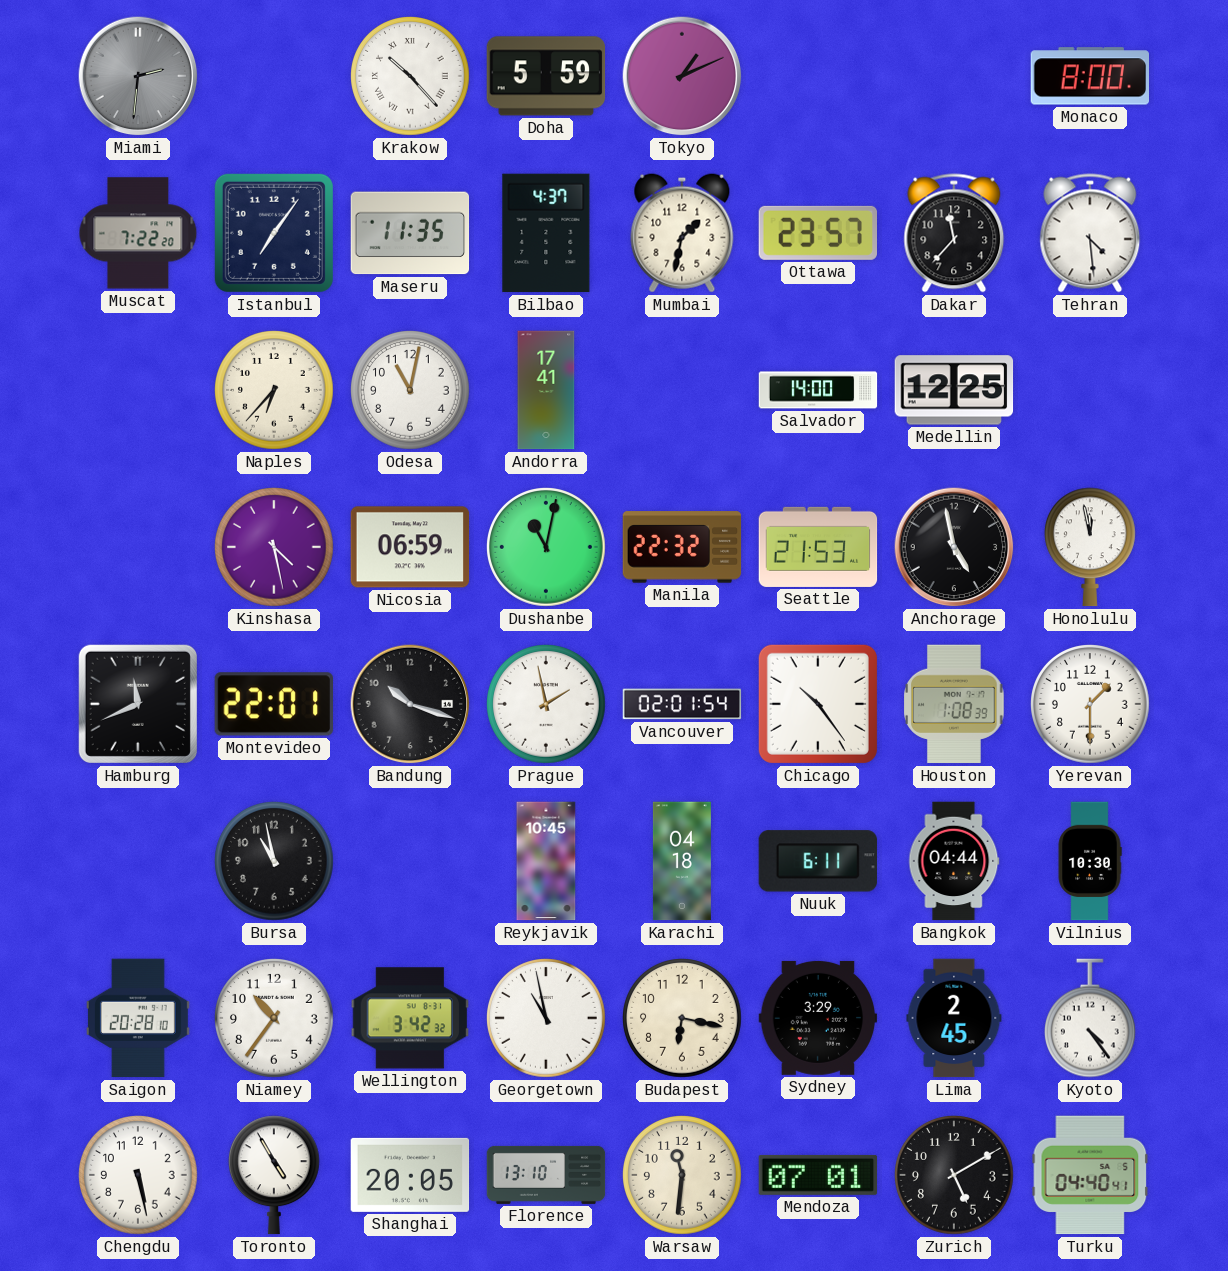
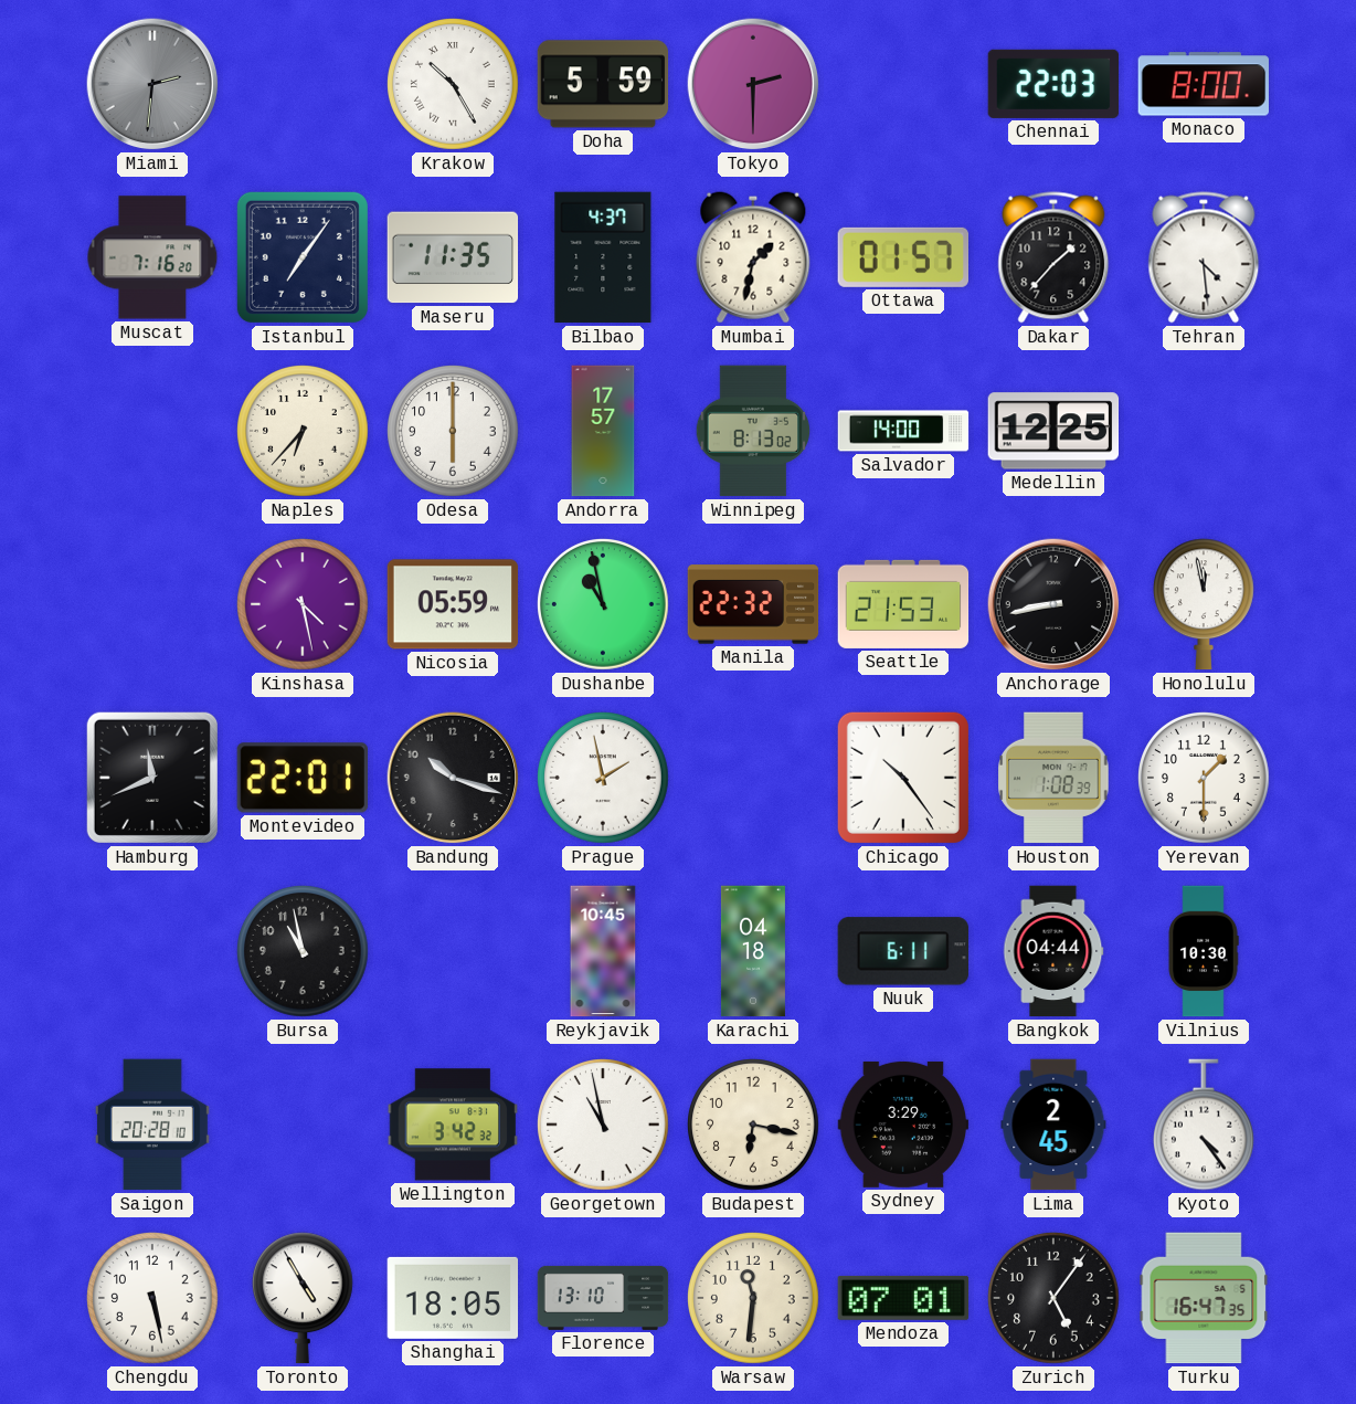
Krakow: 10:23 -> 10:25 (453, 84)
Tokyo: 1:11 -> 2:30 (753, 84)
Chennai: none -> 22:03 (1053, 84)
Muscat: 7:22 -> 7:16 (152, 257)
Ottawa: 23:57 -> 01:57 (902, 257)
Dakar: 11:37 -> 1:37 (1053, 257)
Odesa: 11:02 -> 6:00 (453, 431)
Andorra: 17:41 -> 17:57 (603, 431)
Winnipeg: none -> 8:13 (753, 431)
Nicosia: 06:59 -> 05:59 (453, 604)
Dushanbe: 11:02 -> 10:58 (603, 604)
Anchorage: 4:58 -> 8:43 (1053, 604)
Vancouver: 02:01 -> none (682, 704)
Niamey: 10:36 -> none (274, 1018)
Shanghai: 20:05 -> 18:05 (453, 1298)
Zurich: 5:10 -> 5:06 (1053, 1298)
Turku: 04:40 -> 16:47 (1204, 1298)
